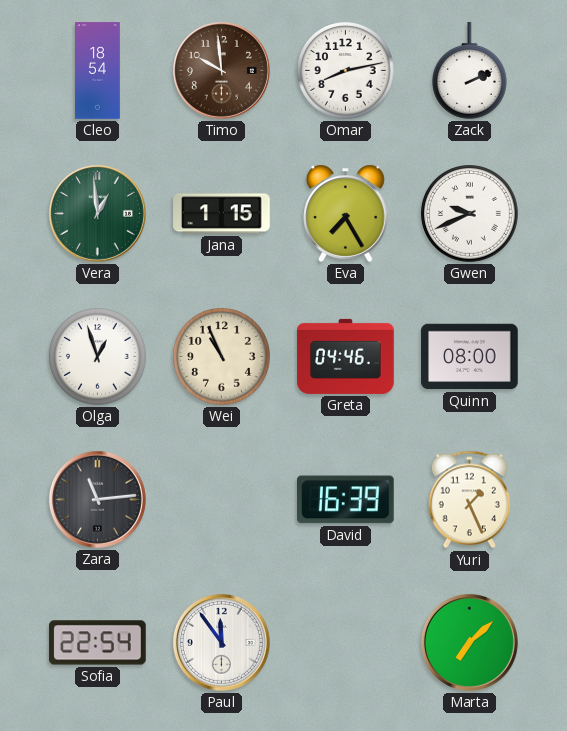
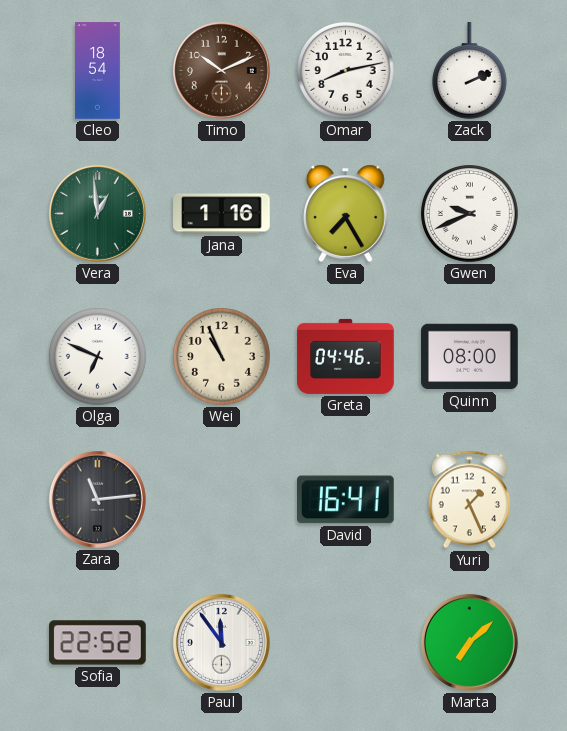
Timo: 9:59 -> 10:11 (221, 70)
Jana: 1:15 -> 1:16 (222, 214)
Olga: 12:57 -> 6:49 (98, 357)
David: 16:39 -> 16:41 (346, 500)
Sofia: 22:54 -> 22:52 (98, 643)
